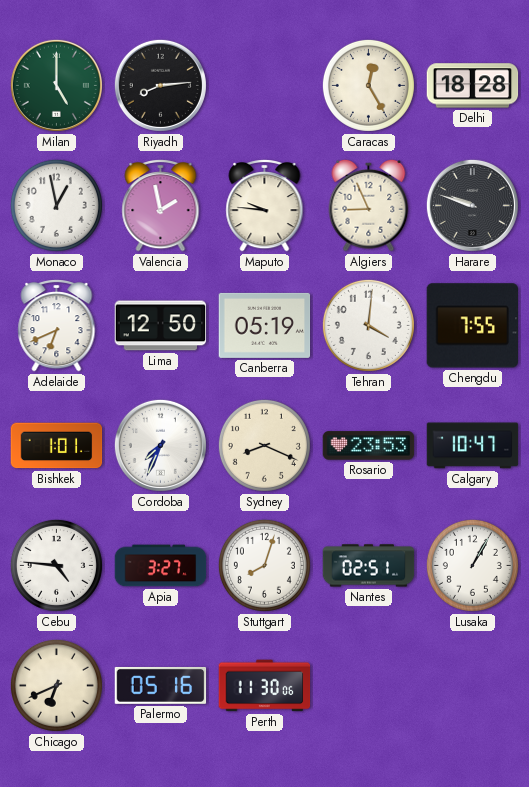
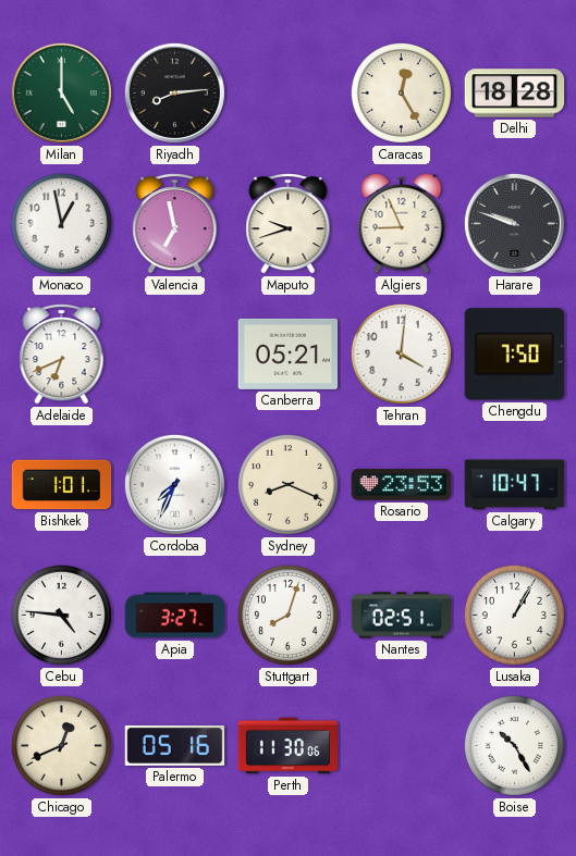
Valencia: 1:58 -> 6:58 (175, 224)
Maputo: 9:46 -> 9:42 (289, 224)
Lima: 12:50 -> none (161, 326)
Canberra: 05:19 -> 05:21 (289, 353)
Chengdu: 7:55 -> 7:50 (515, 355)
Chicago: 6:41 -> 12:41 (61, 745)
Boise: none -> 10:25 (514, 745)
